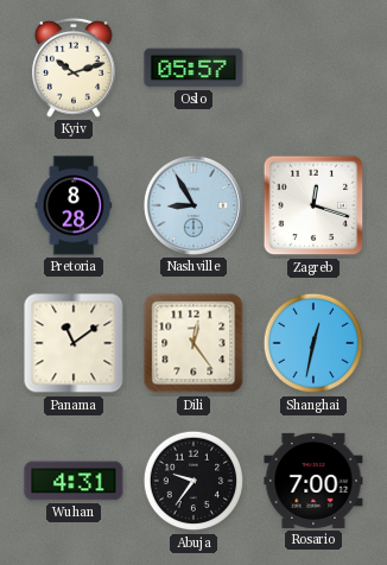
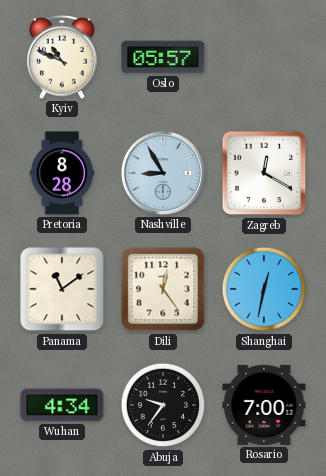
Kyiv: 10:12 -> 10:49 (62, 57)
Zagreb: 12:18 -> 12:20 (264, 173)
Wuhan: 4:31 -> 4:34 (62, 405)
